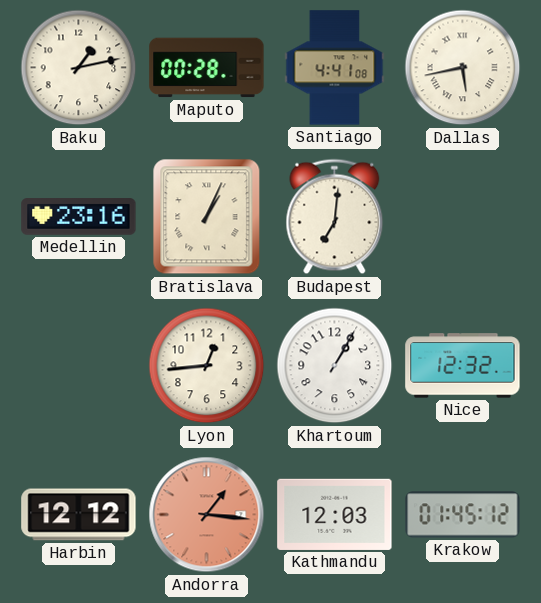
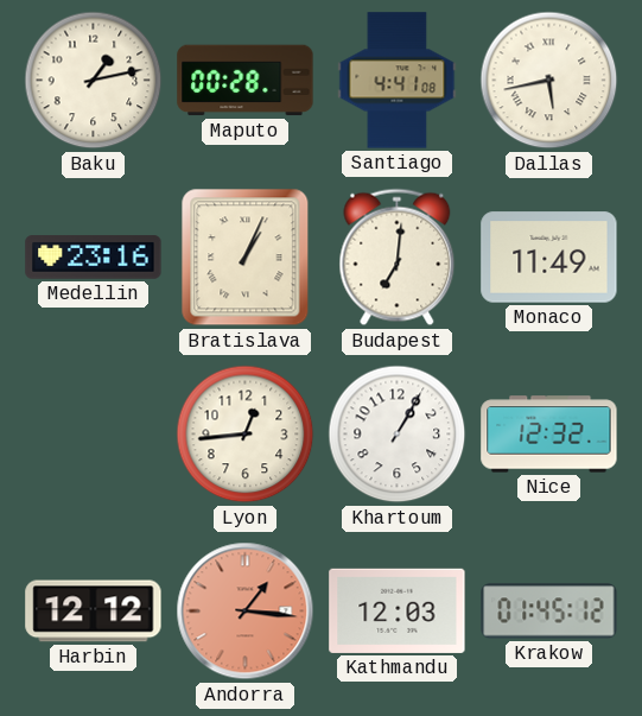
Monaco: none -> 11:49 (549, 258)
